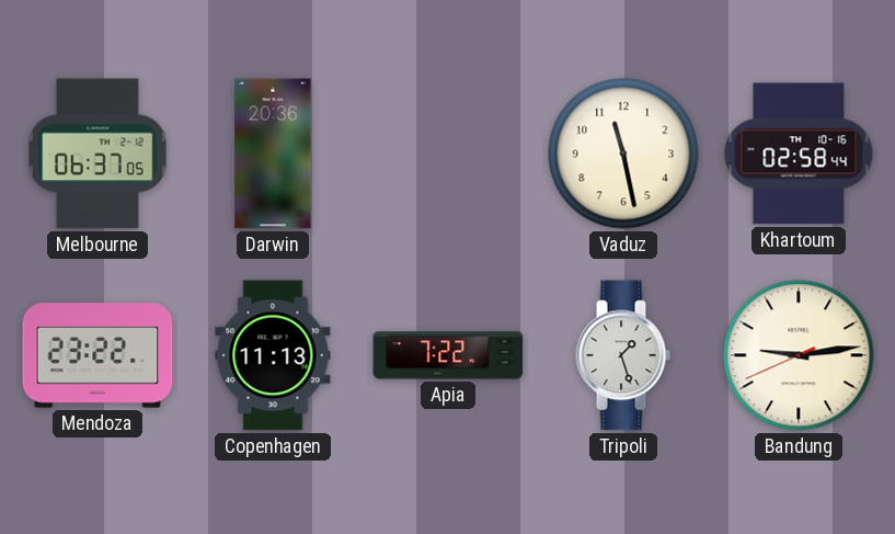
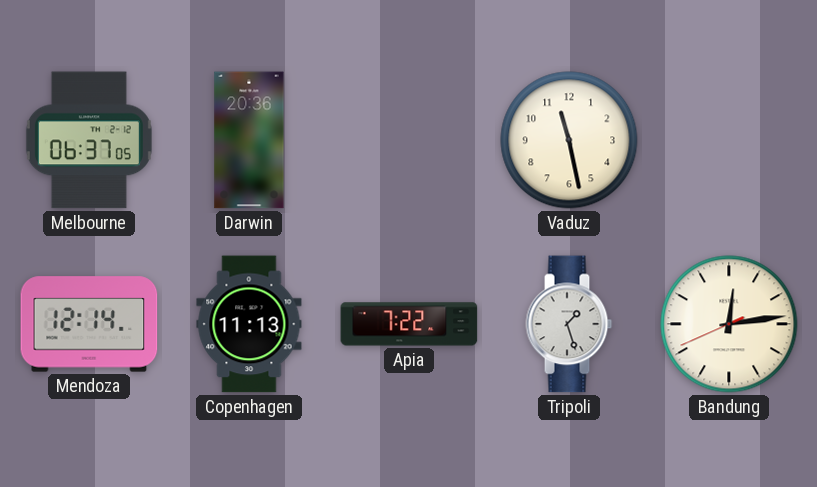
Khartoum: 02:58 -> none (799, 154)
Mendoza: 23:22 -> 12:14 (89, 324)
Bandung: 9:13 -> 12:13 (729, 324)
